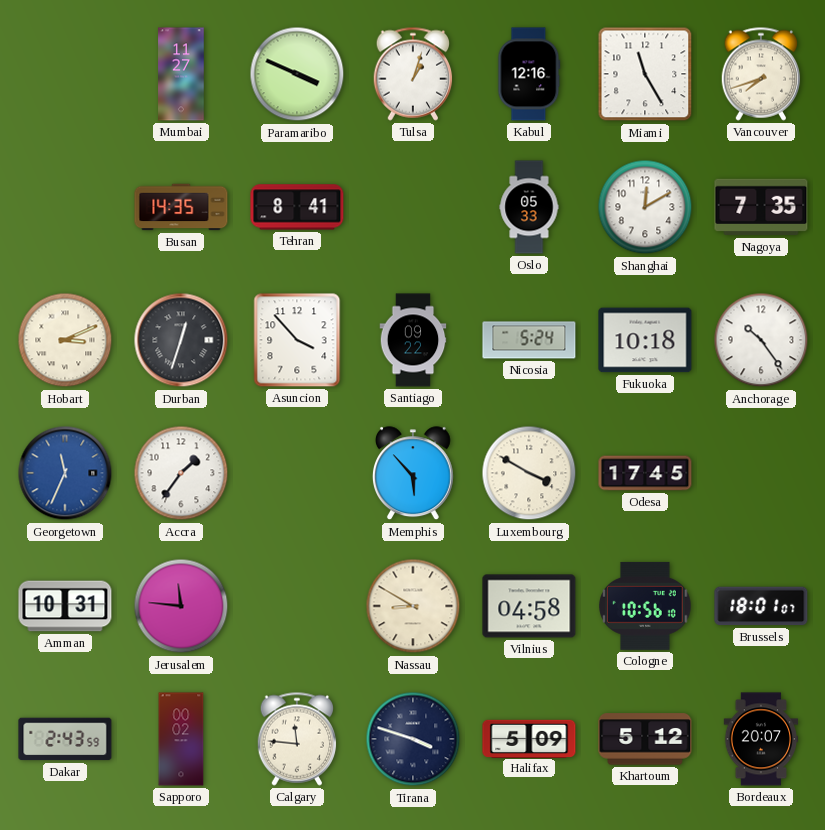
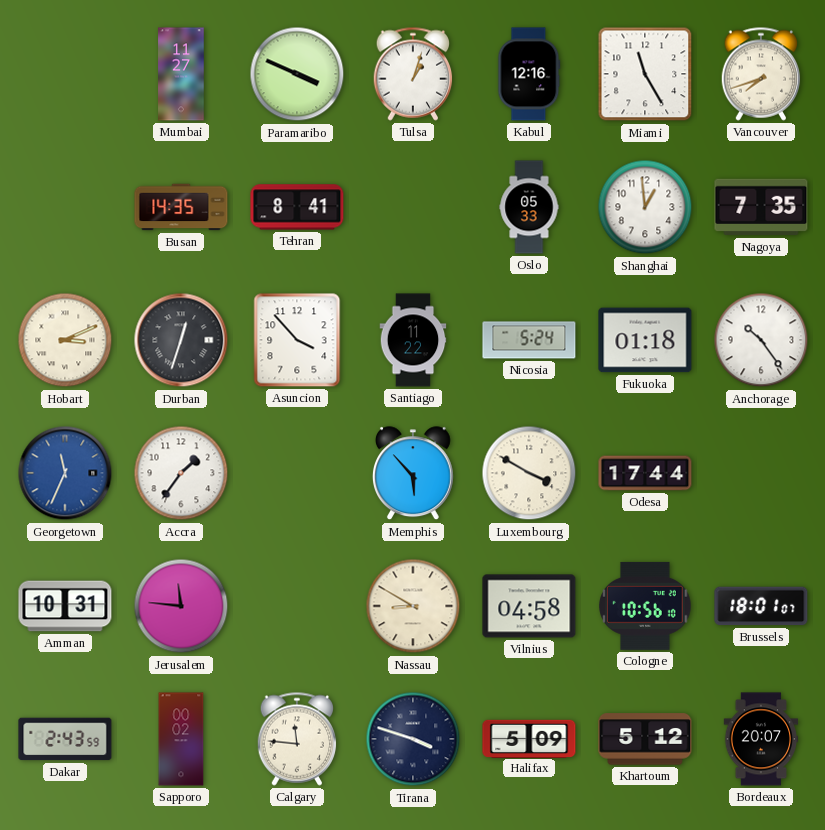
Shanghai: 12:10 -> 12:59 (645, 207)
Santiago: 09:22 -> 11:22 (413, 340)
Fukuoka: 10:18 -> 01:18 (645, 340)
Odesa: 17:45 -> 17:44 (645, 473)
